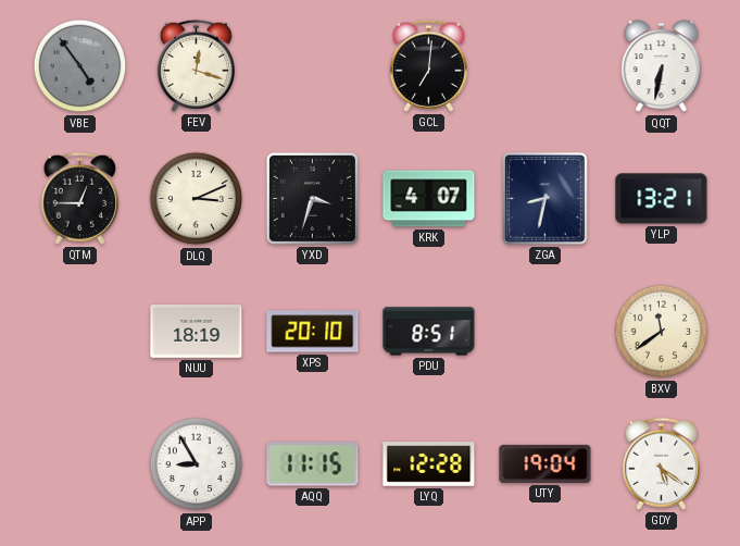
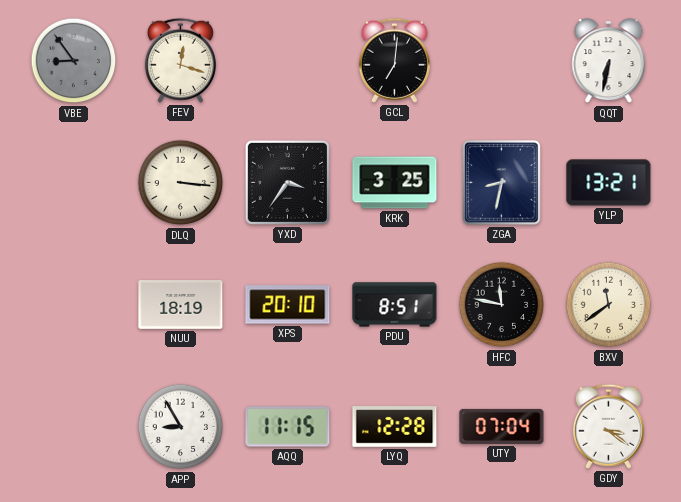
VBE: 4:54 -> 8:54 (74, 61)
QTM: 12:45 -> none (79, 198)
DLQ: 3:11 -> 3:16 (181, 183)
YXD: 3:33 -> 3:36 (287, 182)
KRK: 4:07 -> 3:25 (395, 183)
HFC: none -> 11:47 (502, 305)
UTY: 19:04 -> 07:04 (502, 426)
GDY: 5:21 -> 3:21 (608, 426)
